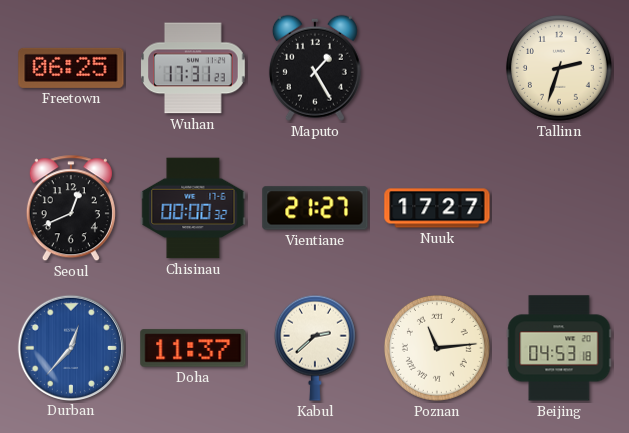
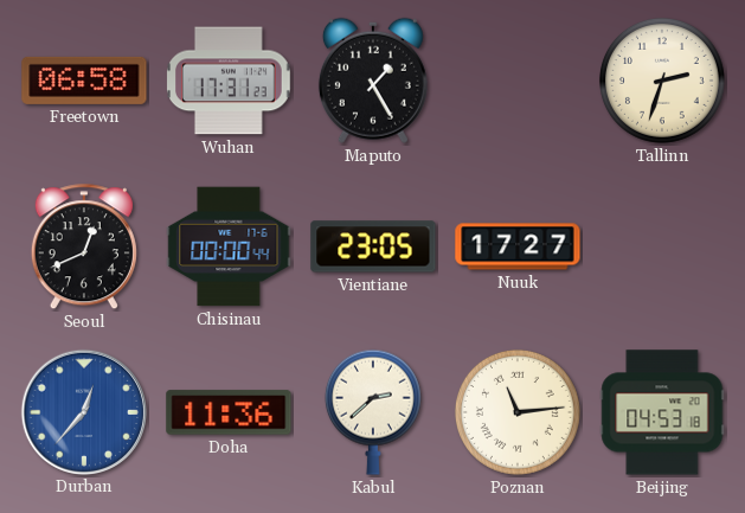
Freetown: 06:25 -> 06:58 (84, 81)
Chisinau: 00:00:32 -> 00:00:44 (229, 246)
Vientiane: 21:27 -> 23:05 (373, 246)
Doha: 11:37 -> 11:36 (229, 412)
